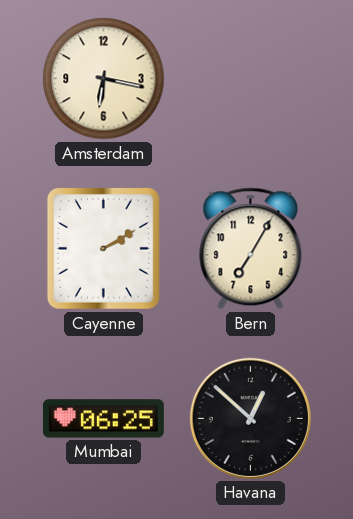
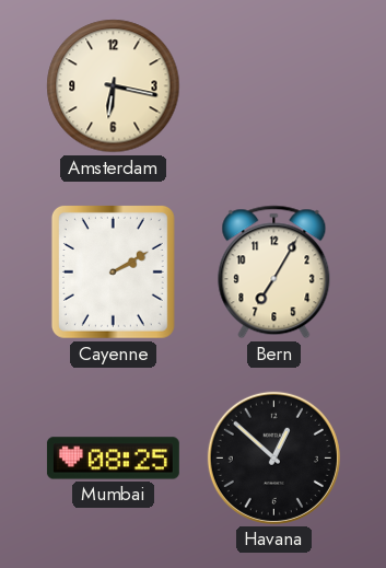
Mumbai: 06:25 -> 08:25 (113, 459)
